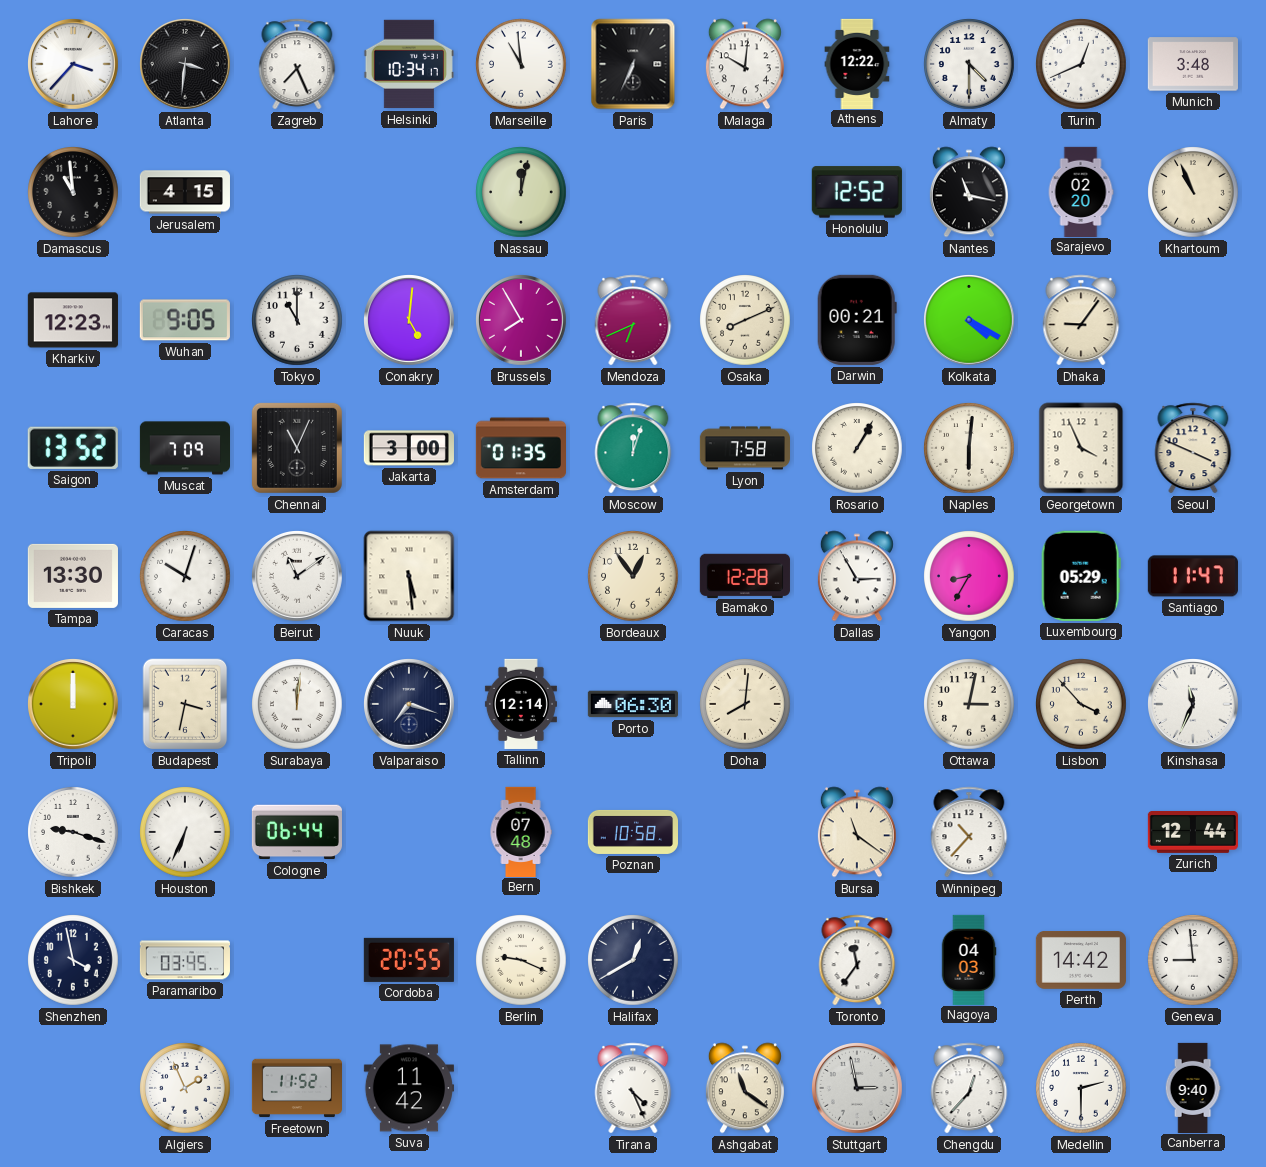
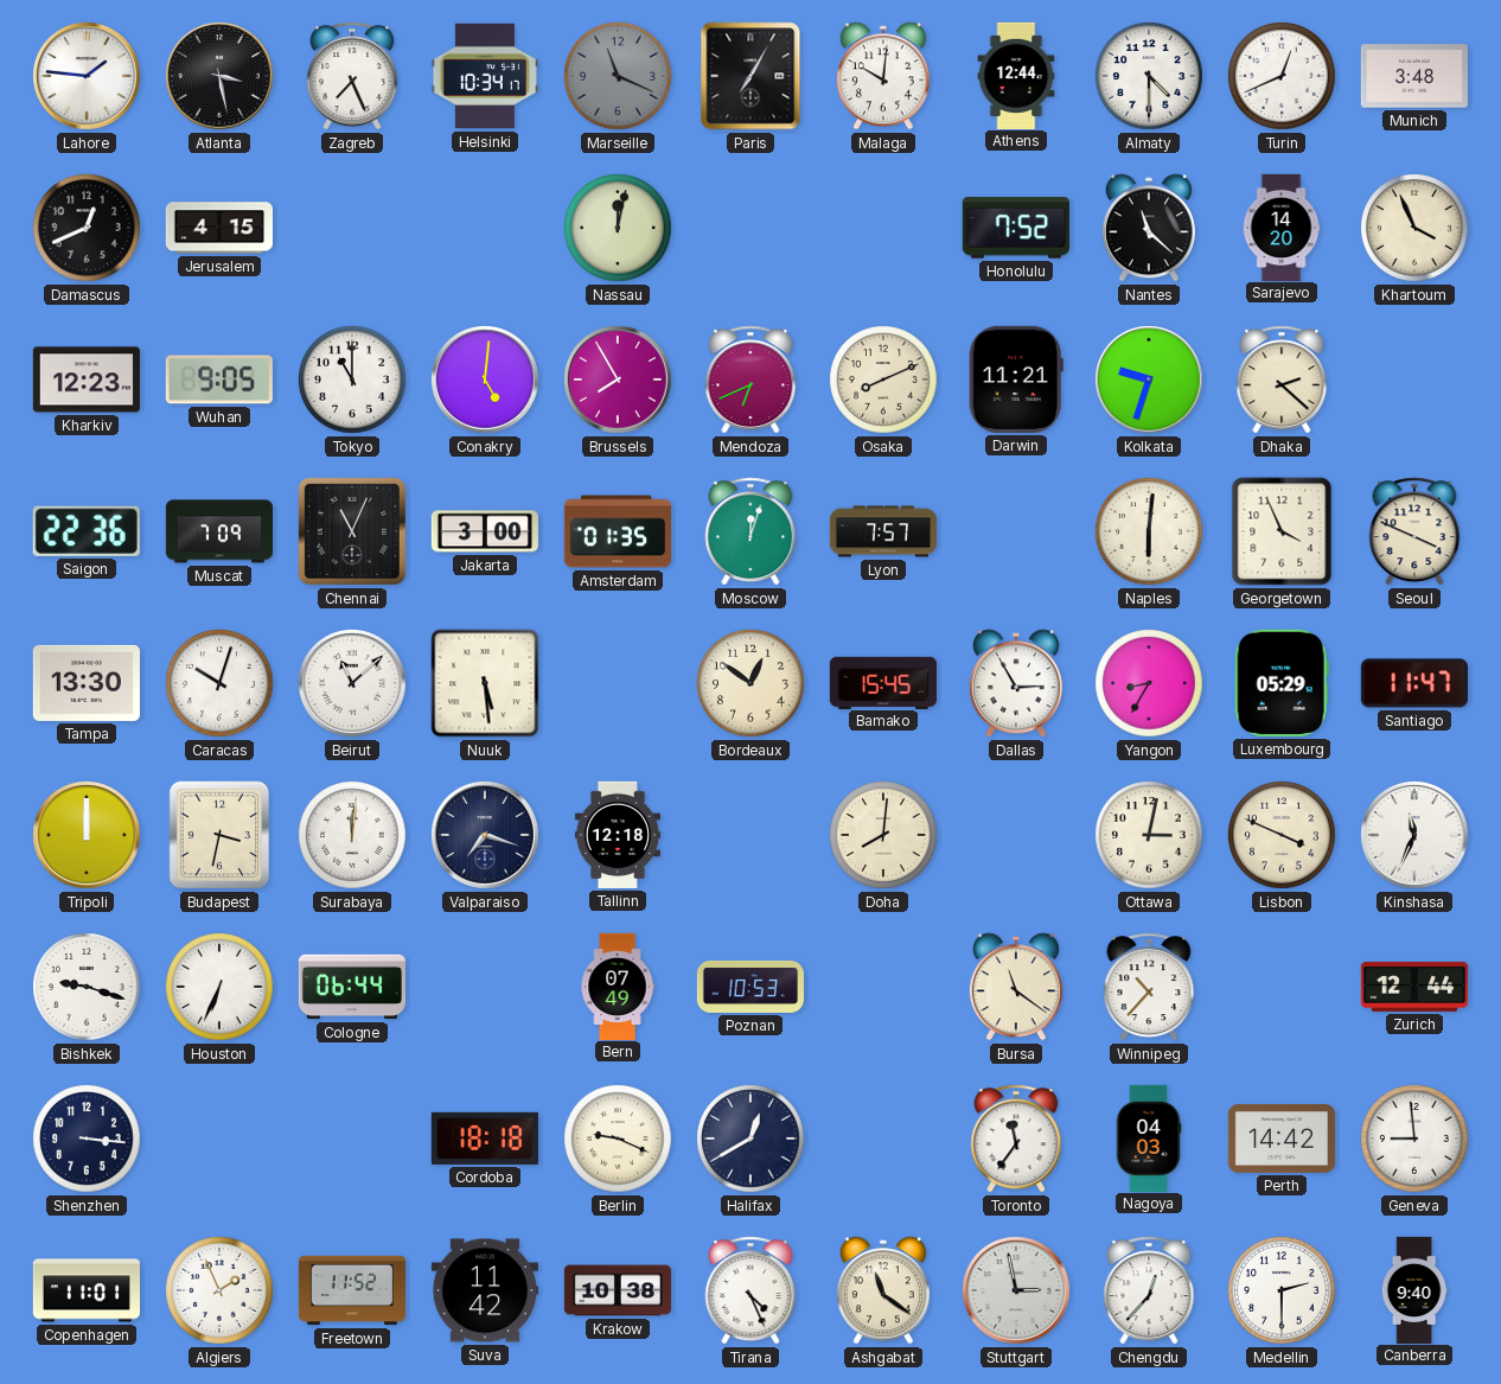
Lahore: 3:37 -> 1:46 (88, 77)
Atlanta: 3:31 -> 3:28 (221, 77)
Marseille: 10:59 -> 11:19 (618, 76)
Marseille dial: white -> grey (618, 76)
Paris: 6:34 -> 7:05 (750, 76)
Athens: 12:22 -> 12:44 (1016, 75)
Damascus: 10:59 -> 12:41 (87, 228)
Honolulu: 12:52 -> 7:52 (1016, 228)
Nantes: 11:17 -> 11:22 (1149, 228)
Sarajevo: 02:20 -> 14:20 (1282, 227)
Khartoum: 10:56 -> 3:56 (1414, 228)
Darwin: 00:21 -> 11:21 (1016, 380)
Kolkata: 4:20 -> 9:33 (1150, 381)
Dhaka: 9:06 -> 2:22 (1282, 380)
Saigon: 13:52 -> 22:36 (87, 531)
Lyon: 7:58 -> 7:57 (883, 531)
Rosario: 1:05 -> none (857, 448)
Beirut: 11:09 -> 11:08 (353, 684)
Bordeaux: 12:54 -> 12:51 (750, 683)
Bamako: 12:28 -> 15:45 (883, 682)
Tallinn: 12:14 -> 12:18 (618, 835)
Porto: 06:30 -> none (633, 704)
Lisbon: 3:53 -> 3:49 (1282, 835)
Bern: 07:48 -> 07:49 (618, 986)
Poznan: 10:58 -> 10:53 (749, 987)
Shenzhen: 3:58 -> 3:16 (87, 1139)
Paramaribo: 03:45 -> none (185, 960)
Cordoba: 20:55 -> 18:18 (485, 1139)
Copenhagen: none -> 11:01 (85, 1290)
Krakow: none -> 10:38 (618, 1290)
